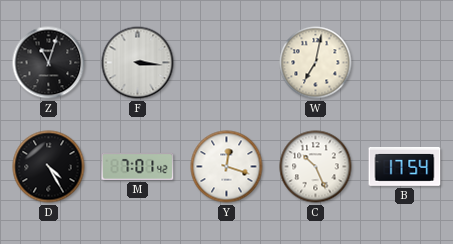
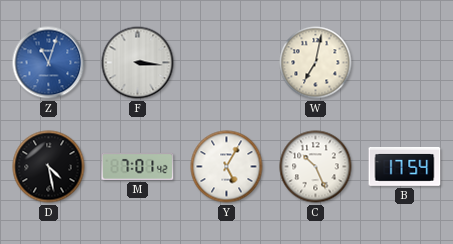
Z dial: black -> blue (49, 63)
D: 4:25 -> 4:28 (49, 167)
Y: 12:18 -> 5:05 (227, 167)
